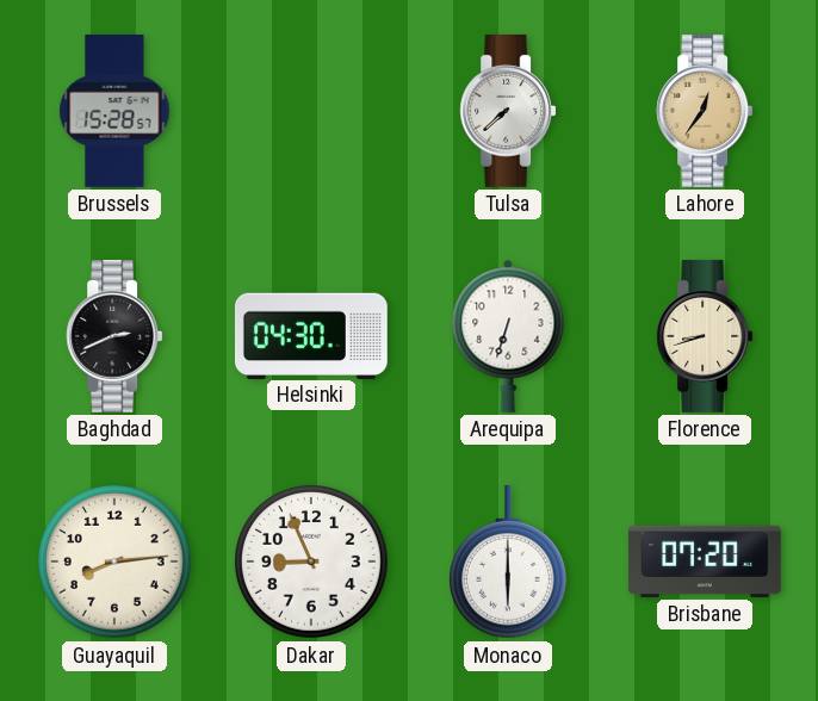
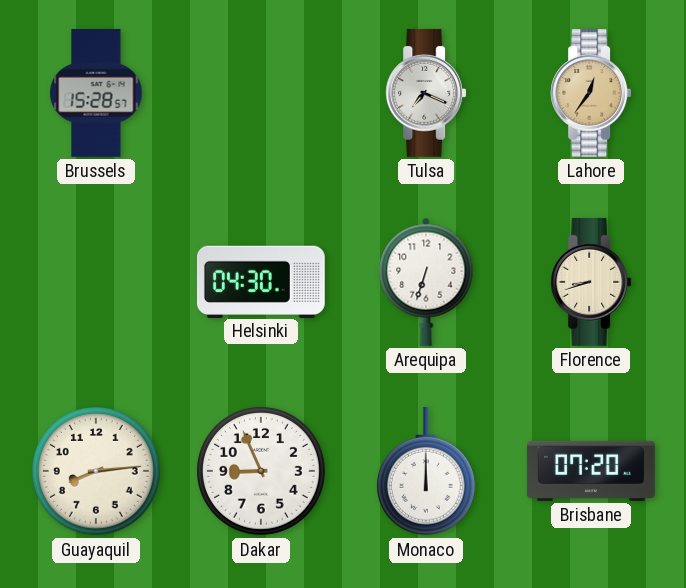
Tulsa: 7:38 -> 7:19 (426, 93)
Baghdad: 2:41 -> none (114, 336)
Monaco: 6:00 -> 12:00 (426, 471)
